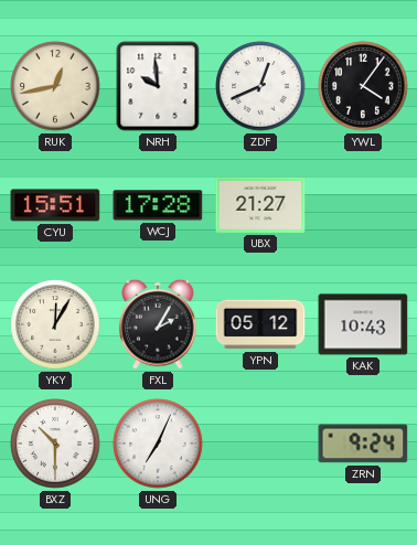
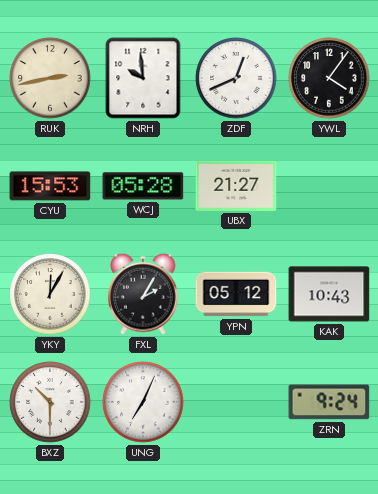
RUK: 12:43 -> 2:43 (50, 78)
CYU: 15:51 -> 15:53 (50, 186)
WCJ: 17:28 -> 05:28 (143, 186)
